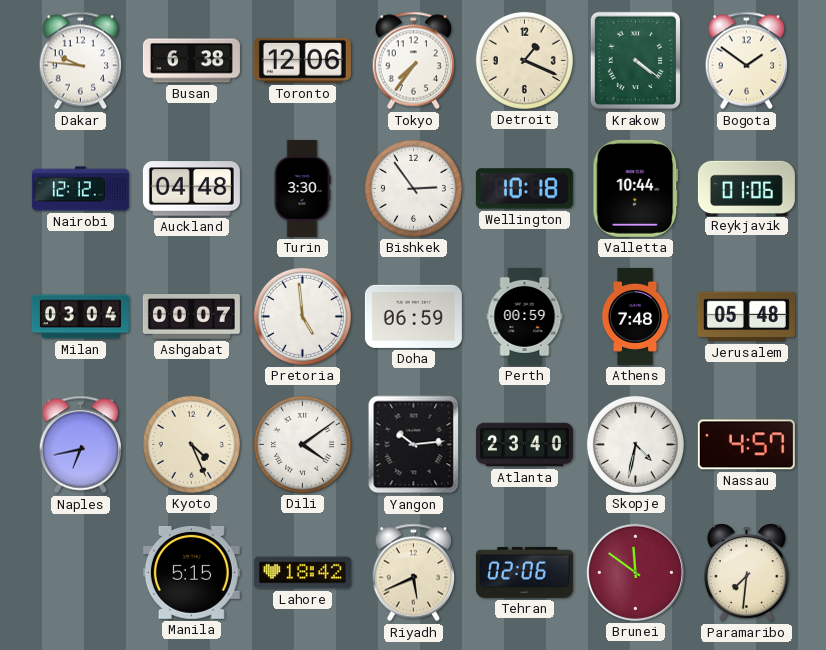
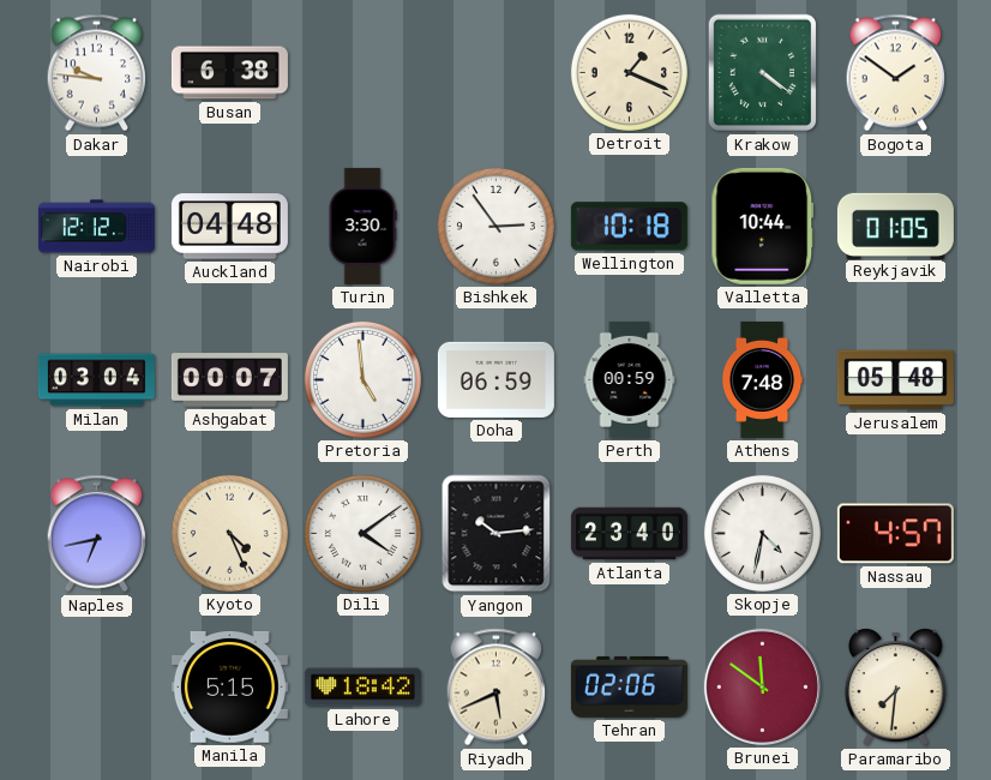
Toronto: 12:06 -> none (302, 60)
Tokyo: 7:36 -> none (414, 61)
Reykjavik: 01:06 -> 01:05 (895, 226)
